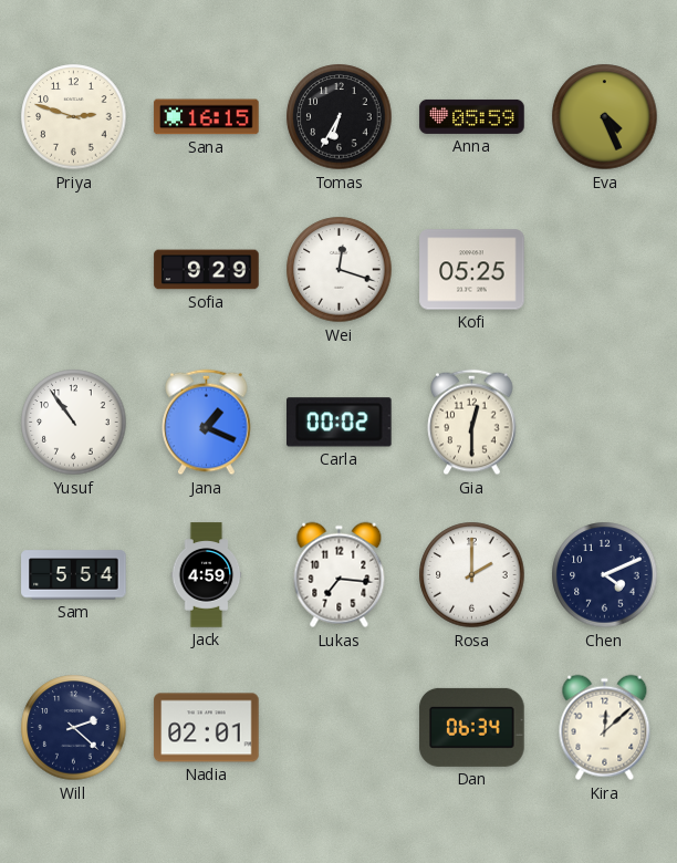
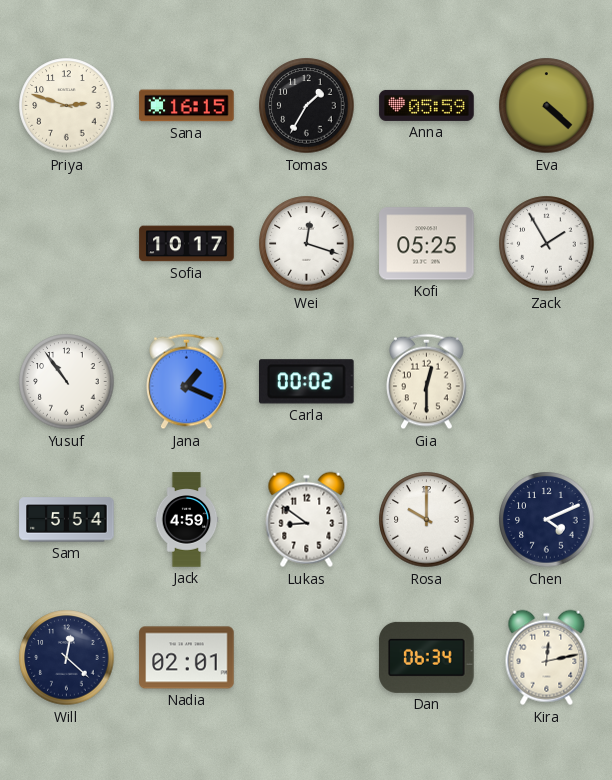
Tomas: 6:35 -> 1:35 (307, 106)
Eva: 4:26 -> 4:22 (547, 106)
Sofia: 9:29 -> 10:17 (187, 244)
Zack: none -> 1:55 (547, 244)
Lukas: 7:16 -> 8:51 (307, 520)
Rosa: 2:00 -> 10:00 (427, 520)
Will: 2:22 -> 12:22 (67, 658)
Kira: 12:08 -> 12:13 (547, 658)
